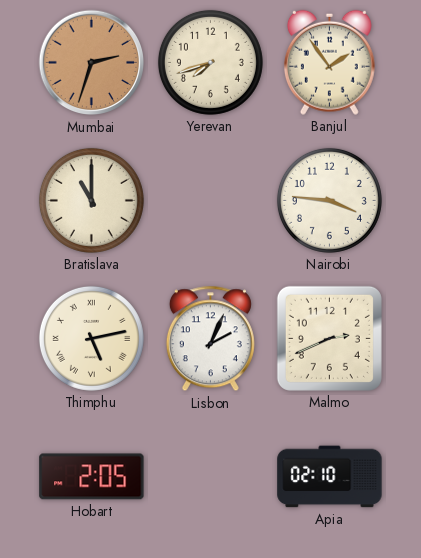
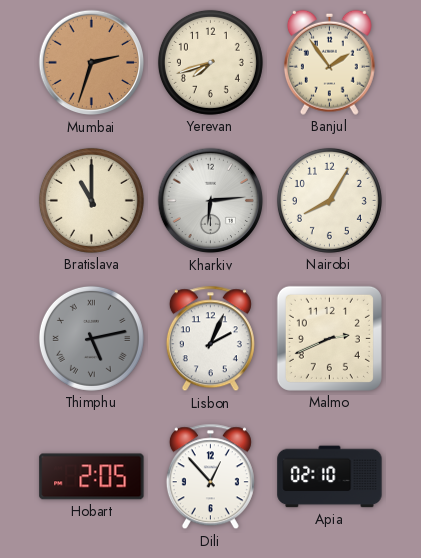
Kharkiv: none -> 6:14 (211, 201)
Nairobi: 3:46 -> 8:05 (329, 200)
Thimphu dial: cream -> grey (91, 338)
Dili: none -> 12:53 (210, 477)
